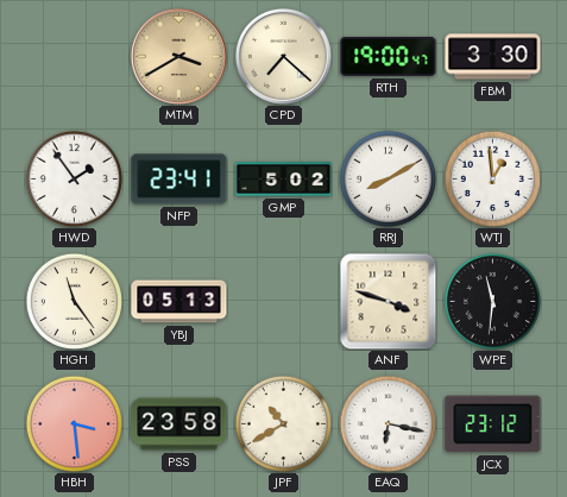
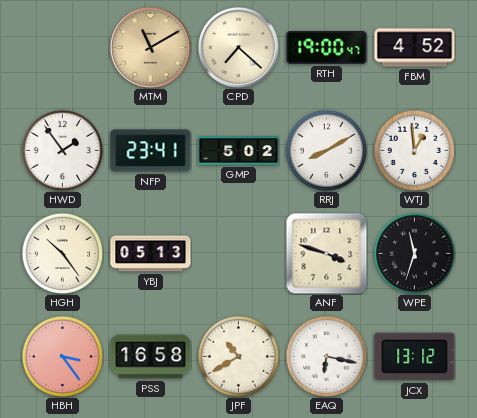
MTM: 3:40 -> 11:10 (150, 47)
FBM: 3:30 -> 4:52 (415, 48)
HGH: 11:24 -> 10:24 (62, 253)
WPE: 11:31 -> 11:33 (414, 253)
HBH: 3:29 -> 3:24 (62, 356)
PSS: 23:58 -> 16:58 (151, 357)
JCX: 23:12 -> 13:12 (415, 357)
